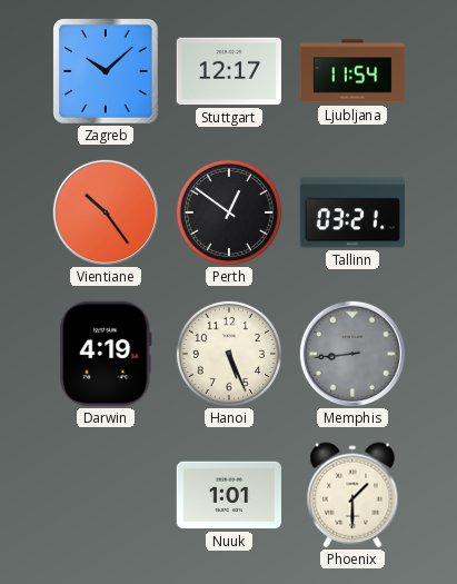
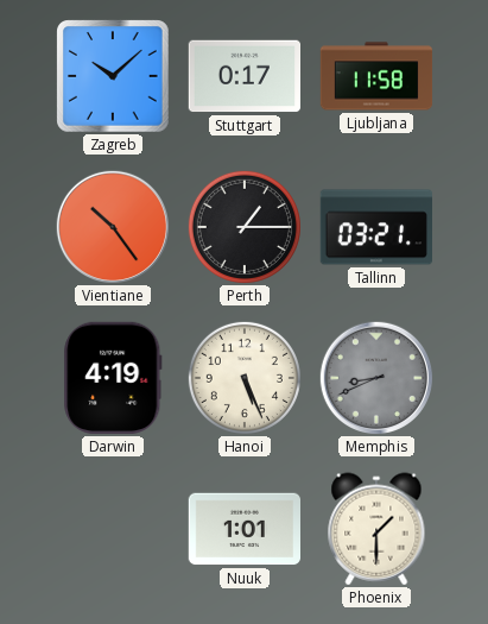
Stuttgart: 12:17 -> 0:17 (243, 76)
Ljubljana: 11:54 -> 11:58 (376, 76)
Perth: 12:51 -> 1:15 (245, 227)
Memphis: 8:44 -> 8:41 (375, 377)
